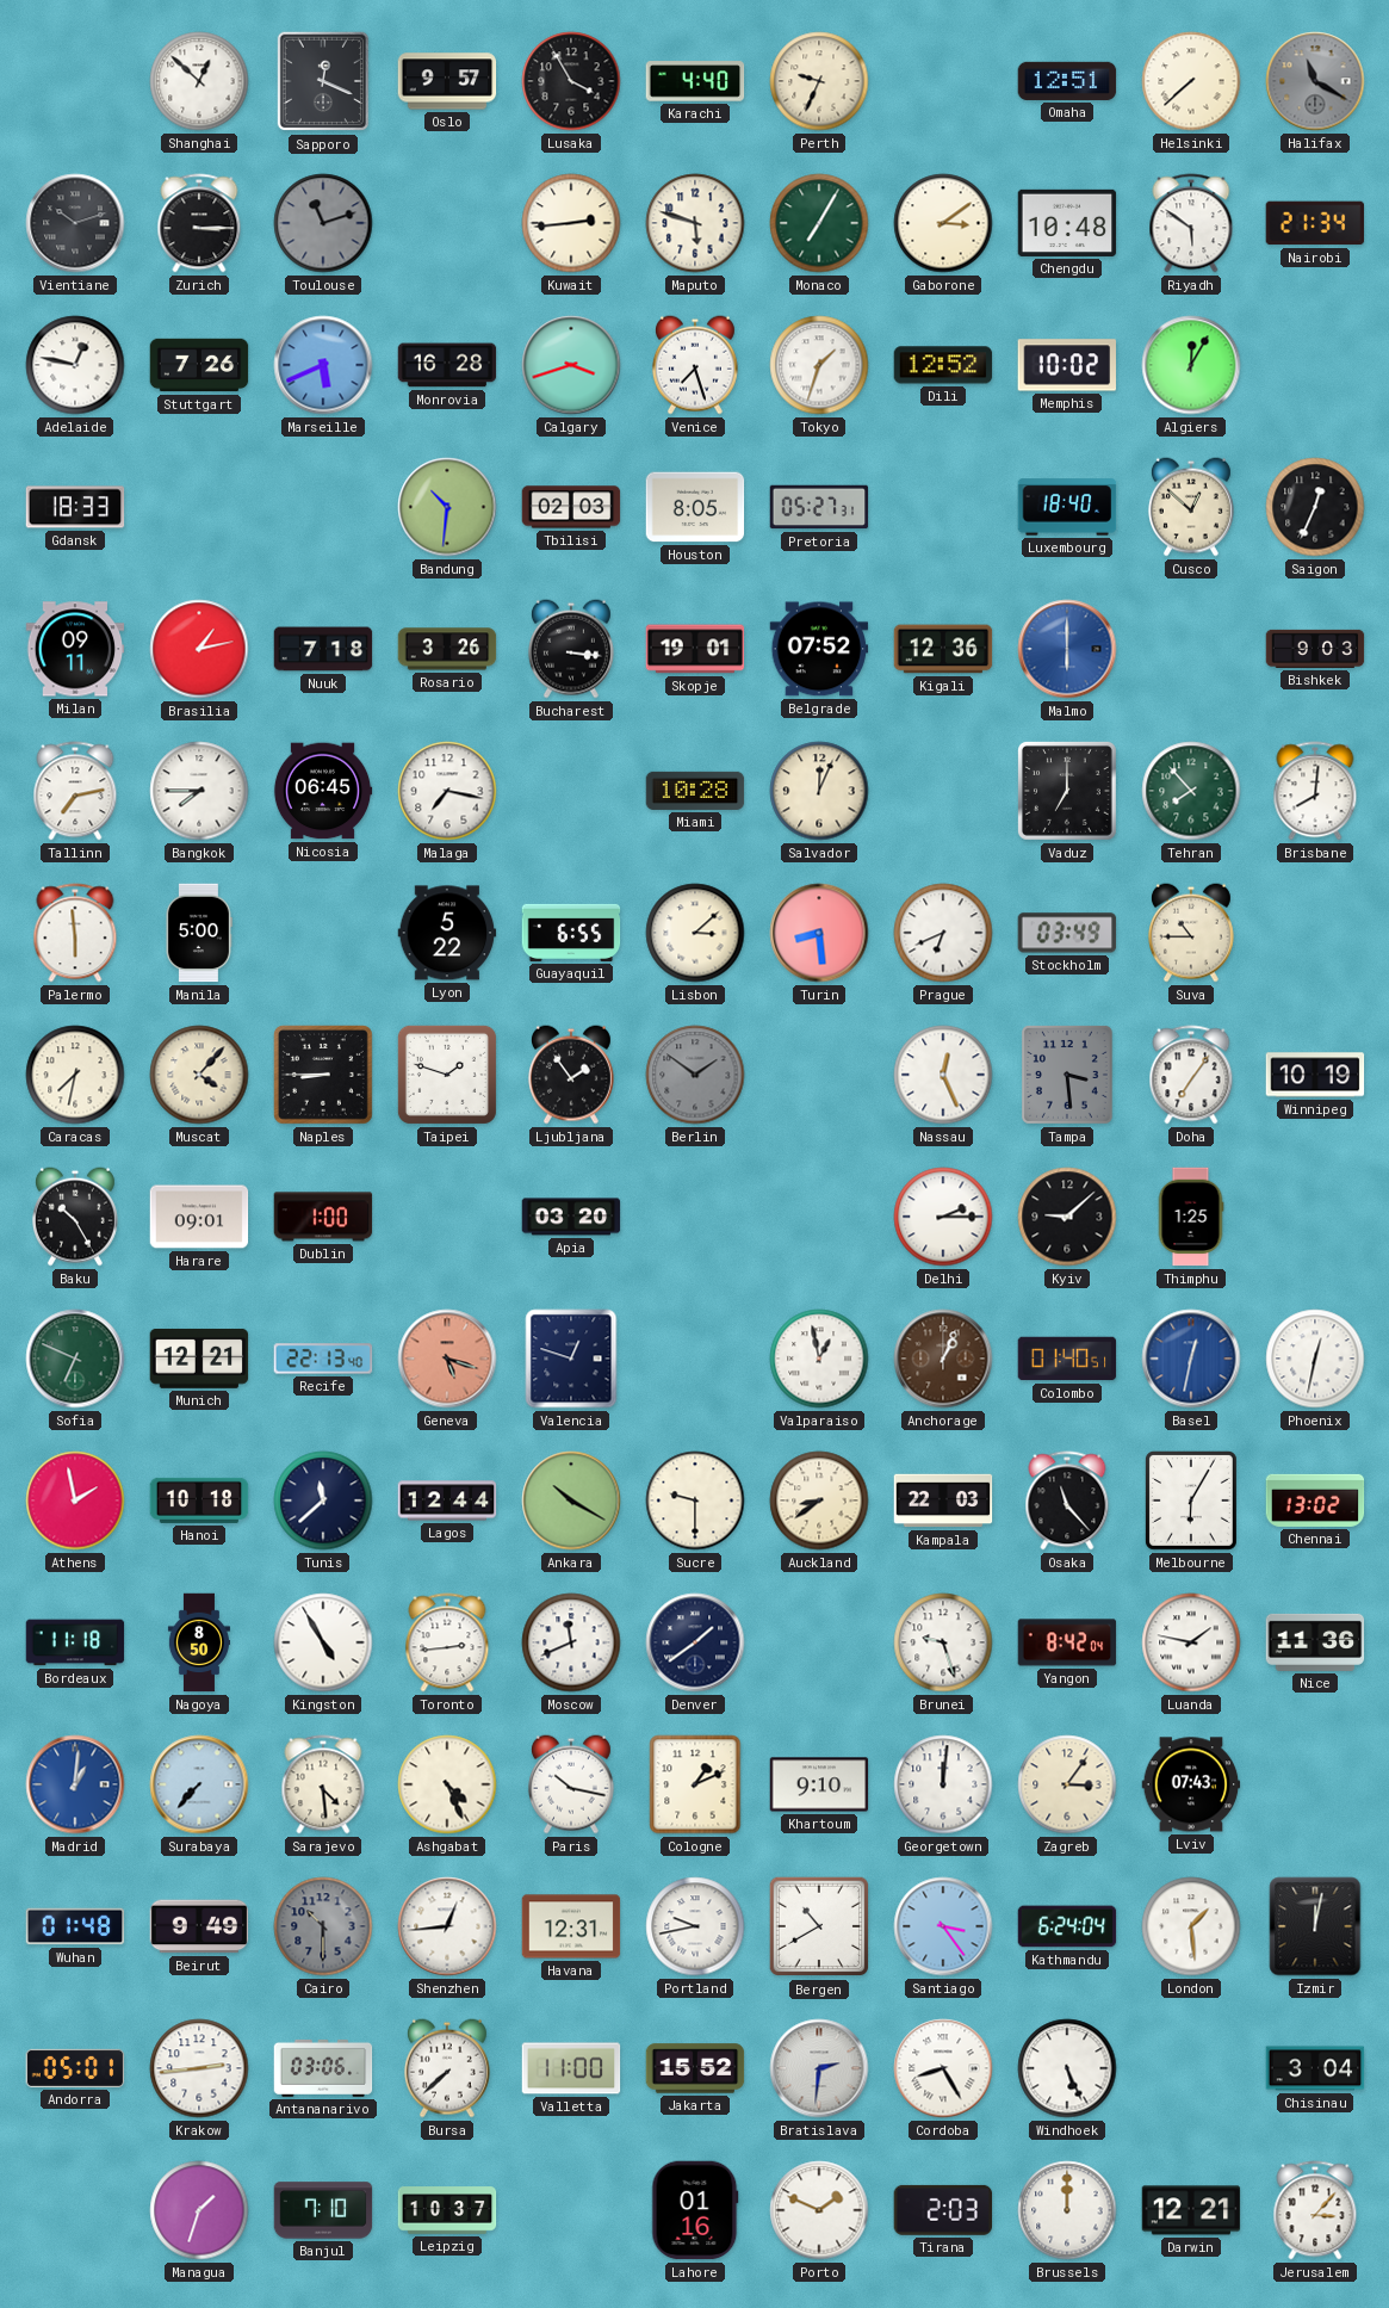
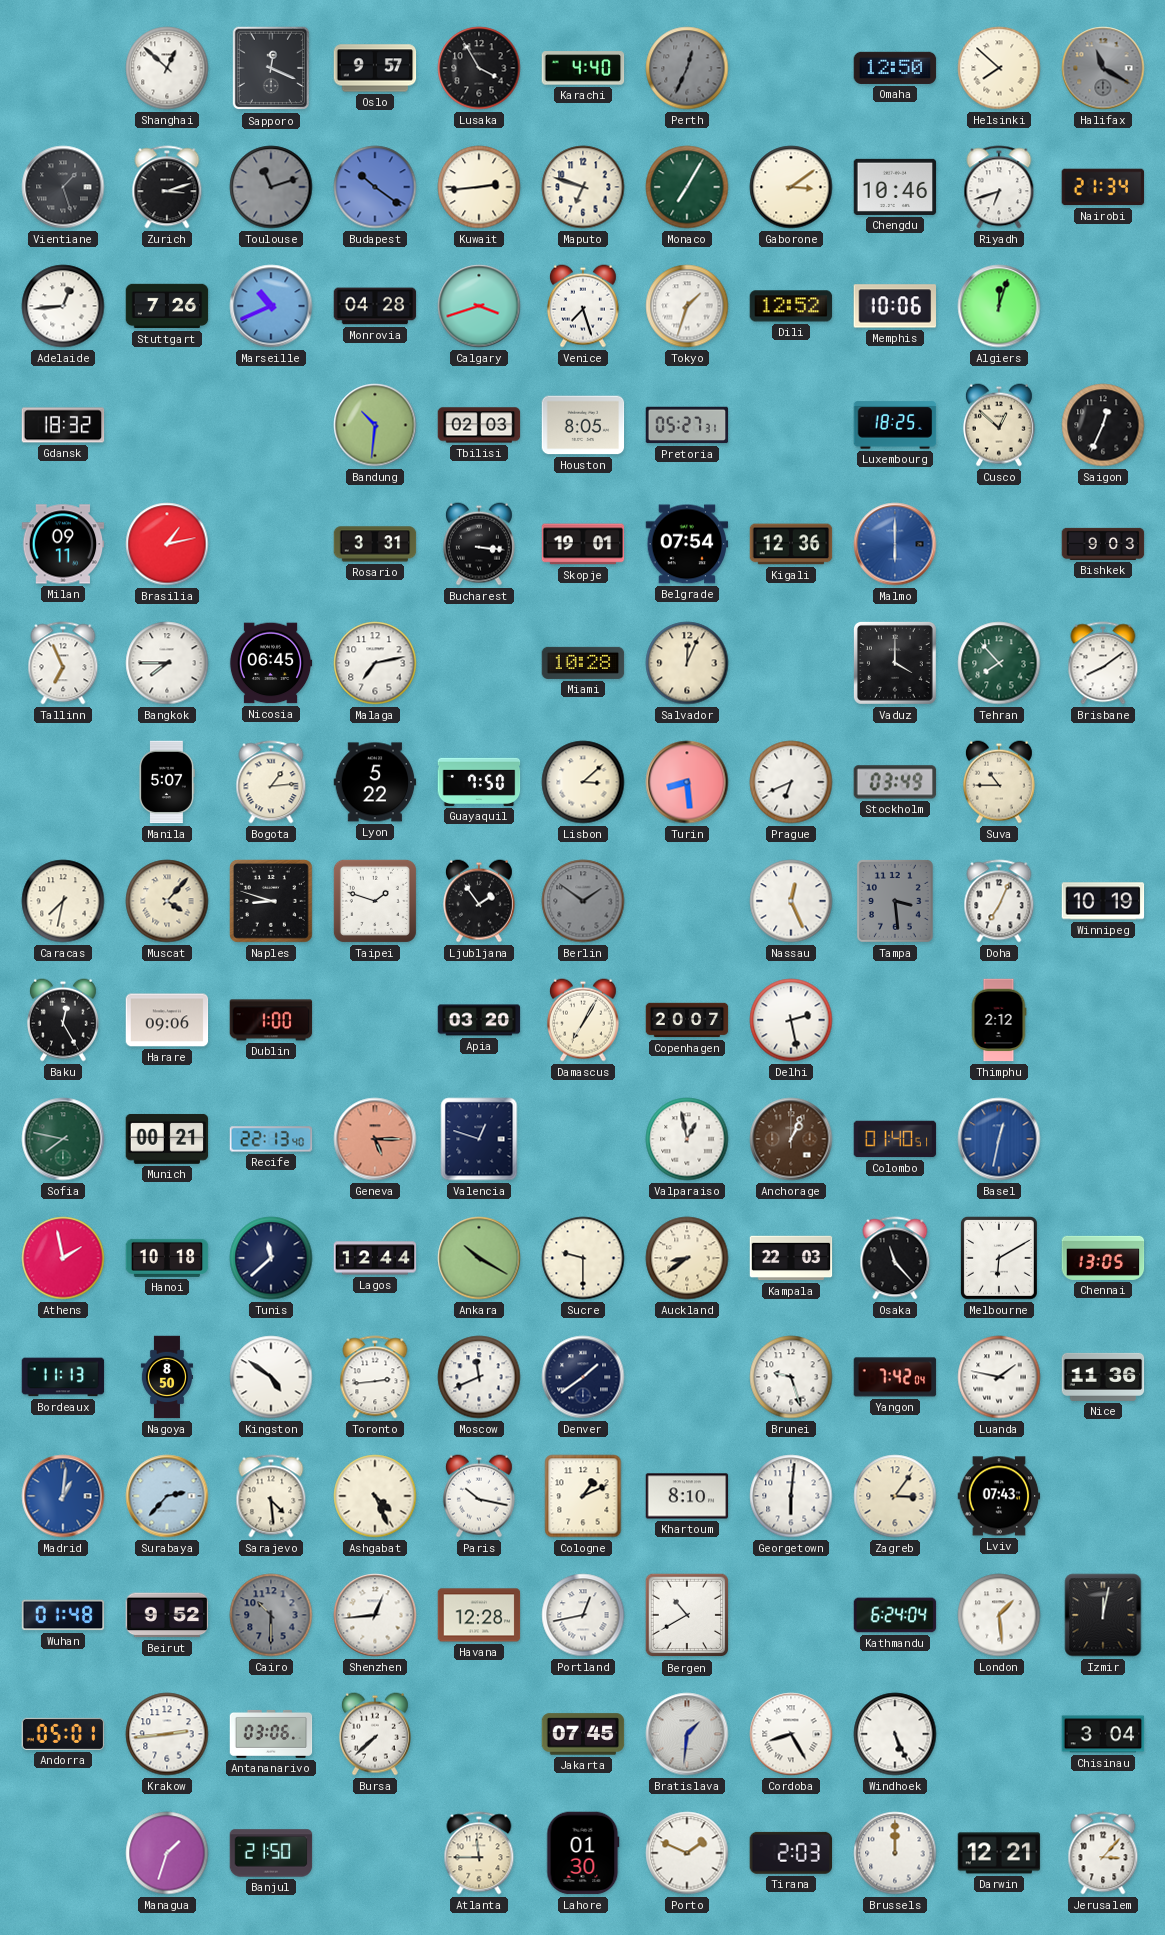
Perth: 9:34 -> 12:34 (687, 68)
Perth dial: cream -> grey (687, 68)
Omaha: 12:51 -> 12:50 (895, 68)
Helsinki: 7:38 -> 7:52 (999, 68)
Vientiane: 10:12 -> 1:27 (63, 187)
Zurich: 3:15 -> 3:12 (167, 187)
Budapest: none -> 10:21 (375, 187)
Maputo: 5:48 -> 6:48 (583, 187)
Chengdu: 10:48 -> 10:46 (895, 187)
Riyadh: 5:51 -> 6:42 (999, 187)
Adelaide: 12:47 -> 12:44 (63, 306)
Marseille: 5:41 -> 10:41 (271, 306)
Monrovia: 16:28 -> 04:28 (375, 306)
Memphis: 10:02 -> 10:06 (895, 306)
Algiers: 12:05 -> 12:03 (999, 306)
Gdansk: 18:33 -> 18:32 (63, 425)
Luxembourg: 18:40 -> 18:25 (895, 425)
Nuuk: 7:18 -> none (323, 649)
Rosario: 3:26 -> 3:31 (375, 544)
Belgrade: 07:52 -> 07:54 (687, 544)
Tallinn: 7:13 -> 6:56 (63, 663)
Malaga: 7:17 -> 7:13 (375, 663)
Vaduz: 7:00 -> 4:00 (895, 663)
Brisbane: 8:01 -> 8:09 (1103, 663)
Palermo: 5:59 -> none (75, 933)
Manila: 5:00 -> 5:07 (167, 782)
Bogota: none -> 1:14 (271, 782)
Guayaquil: 6:55 -> 7:50 (479, 782)
Naples: 8:45 -> 8:48 (271, 901)
Doha: 7:06 -> 7:04 (999, 901)
Baku: 10:25 -> 12:25 (63, 1020)
Harare: 09:01 -> 09:06 (167, 1020)
Damascus: none -> 7:05 (583, 1020)
Copenhagen: none -> 20:07 (687, 1020)
Delhi: 2:15 -> 2:28 (791, 1020)
Kyiv: 9:08 -> none (1067, 1217)
Thimphu: 1:25 -> 2:12 (999, 1020)
Sofia: 6:49 -> 7:47 (63, 1139)
Munich: 12:21 -> 00:21 (167, 1139)
Geneva: 5:18 -> 5:15 (375, 1139)
Phoenix: 12:32 -> none (1315, 1359)
Melbourne: 6:05 -> 6:10 (999, 1258)
Chennai: 13:02 -> 13:05 (1103, 1258)
Bordeaux: 11:18 -> 11:13 (63, 1377)
Kingston: 4:55 -> 4:51 (271, 1377)
Yangon: 8:42 -> 7:42 (895, 1377)
Surabaya: 7:37 -> 2:37 (167, 1496)
Khartoum: 9:10 -> 8:10 (687, 1496)
Georgetown: 12:01 -> 6:01 (791, 1496)
Beirut: 9:49 -> 9:52 (167, 1615)
Havana: 12:31 -> 12:28 (479, 1615)
Portland: 9:43 -> 12:43 (583, 1615)
Santiago: 3:24 -> none (943, 1926)
Valletta: 11:00 -> none (571, 2068)
Jakarta: 15:52 -> 07:45 (583, 1734)
Bratislava: 2:31 -> 1:31 (687, 1734)
Banjul: 7:10 -> 21:50 (271, 1853)
Leipzig: 10:37 -> none (447, 2210)
Atlanta: none -> 11:45 (479, 1853)
Lahore: 01:16 -> 01:30 (583, 1853)
